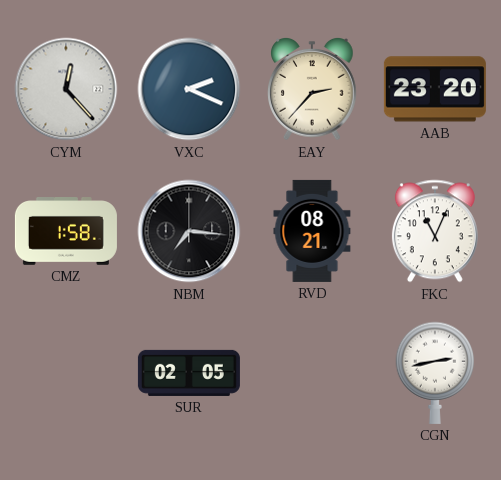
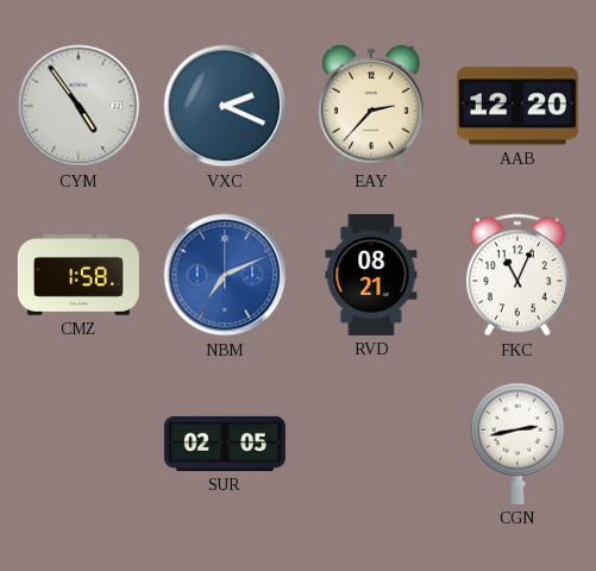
CYM: 12:23 -> 4:54 (79, 106)
AAB: 23:20 -> 12:20 (517, 106)
NBM: 7:16 -> 7:11 (225, 275)
NBM dial: black -> blue (225, 275)
